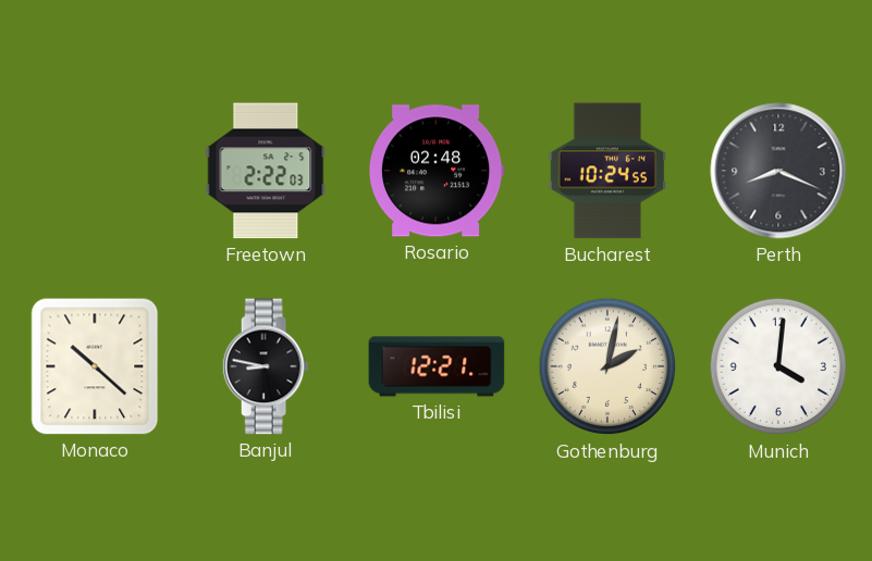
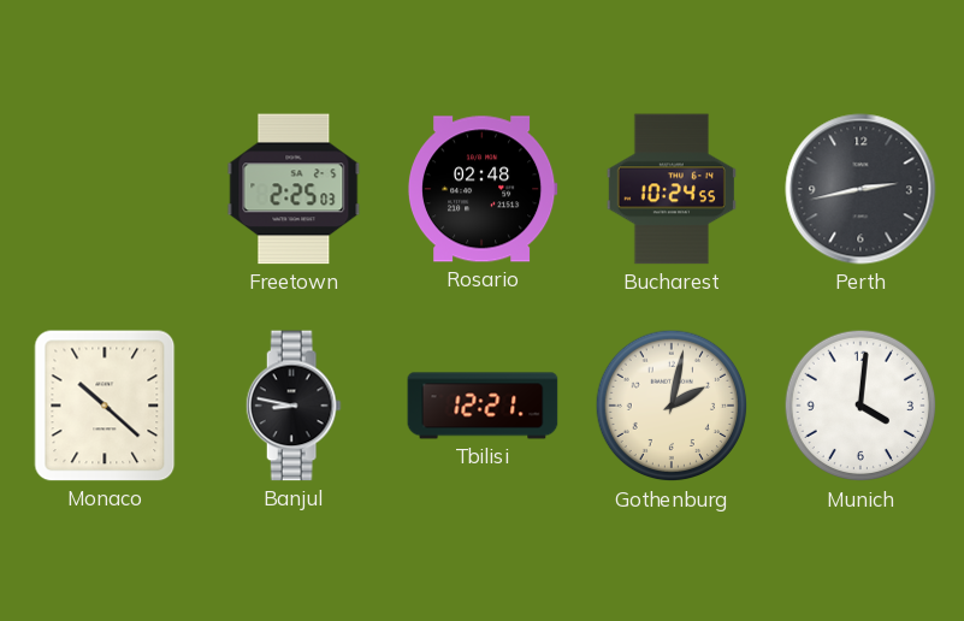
Freetown: 2:22 -> 2:25 (294, 189)
Perth: 8:19 -> 2:43 (860, 189)
